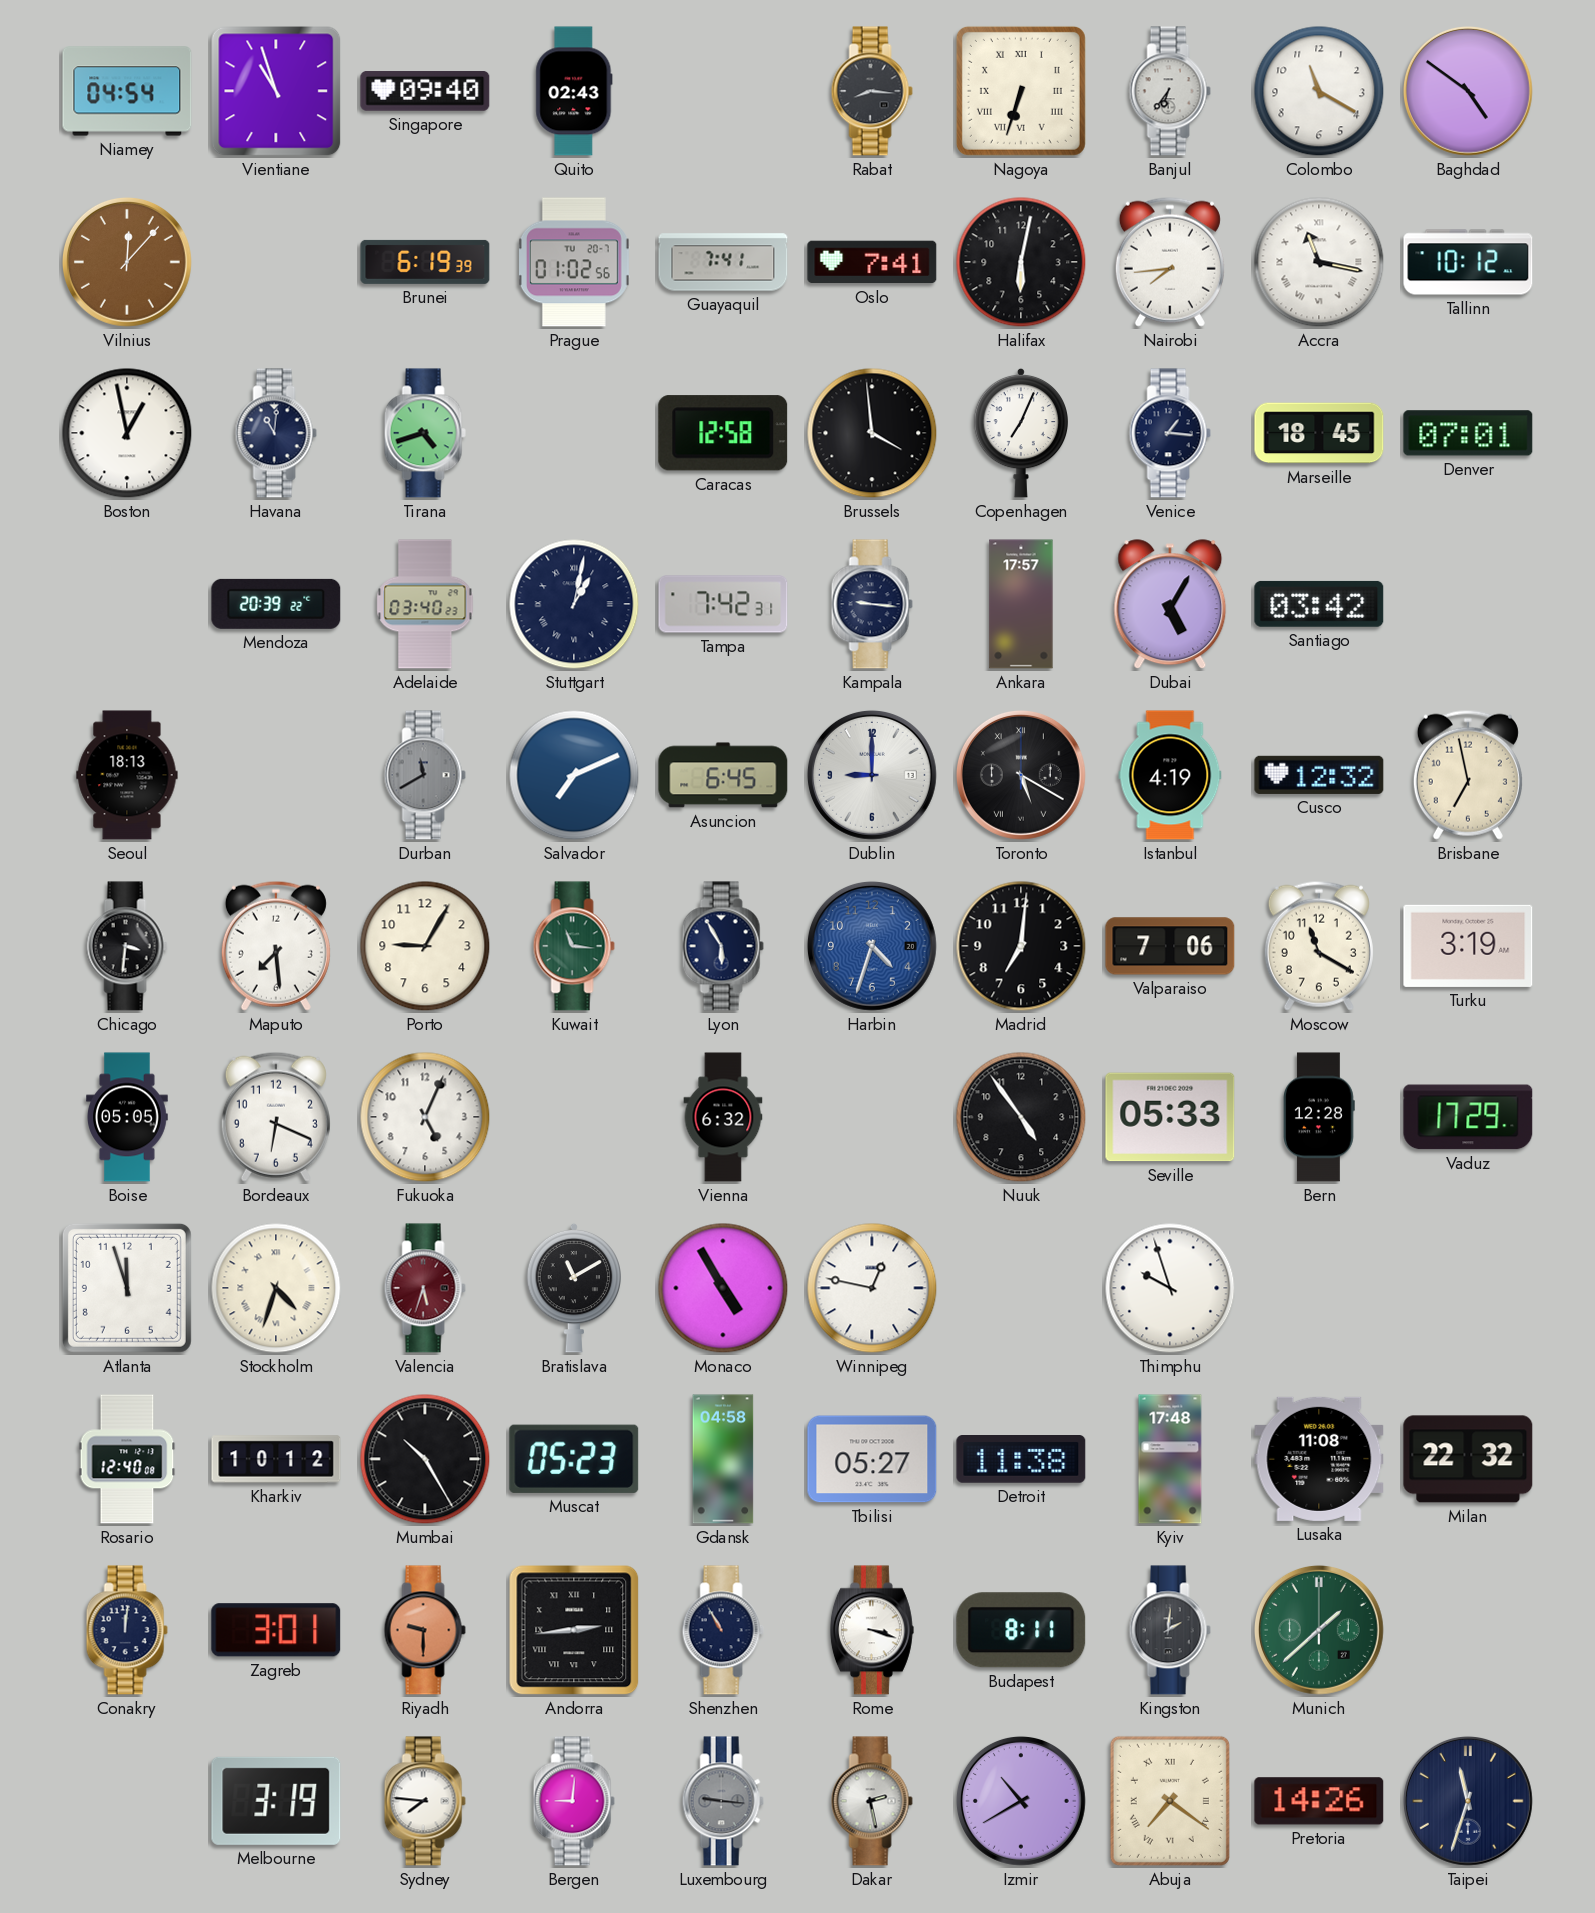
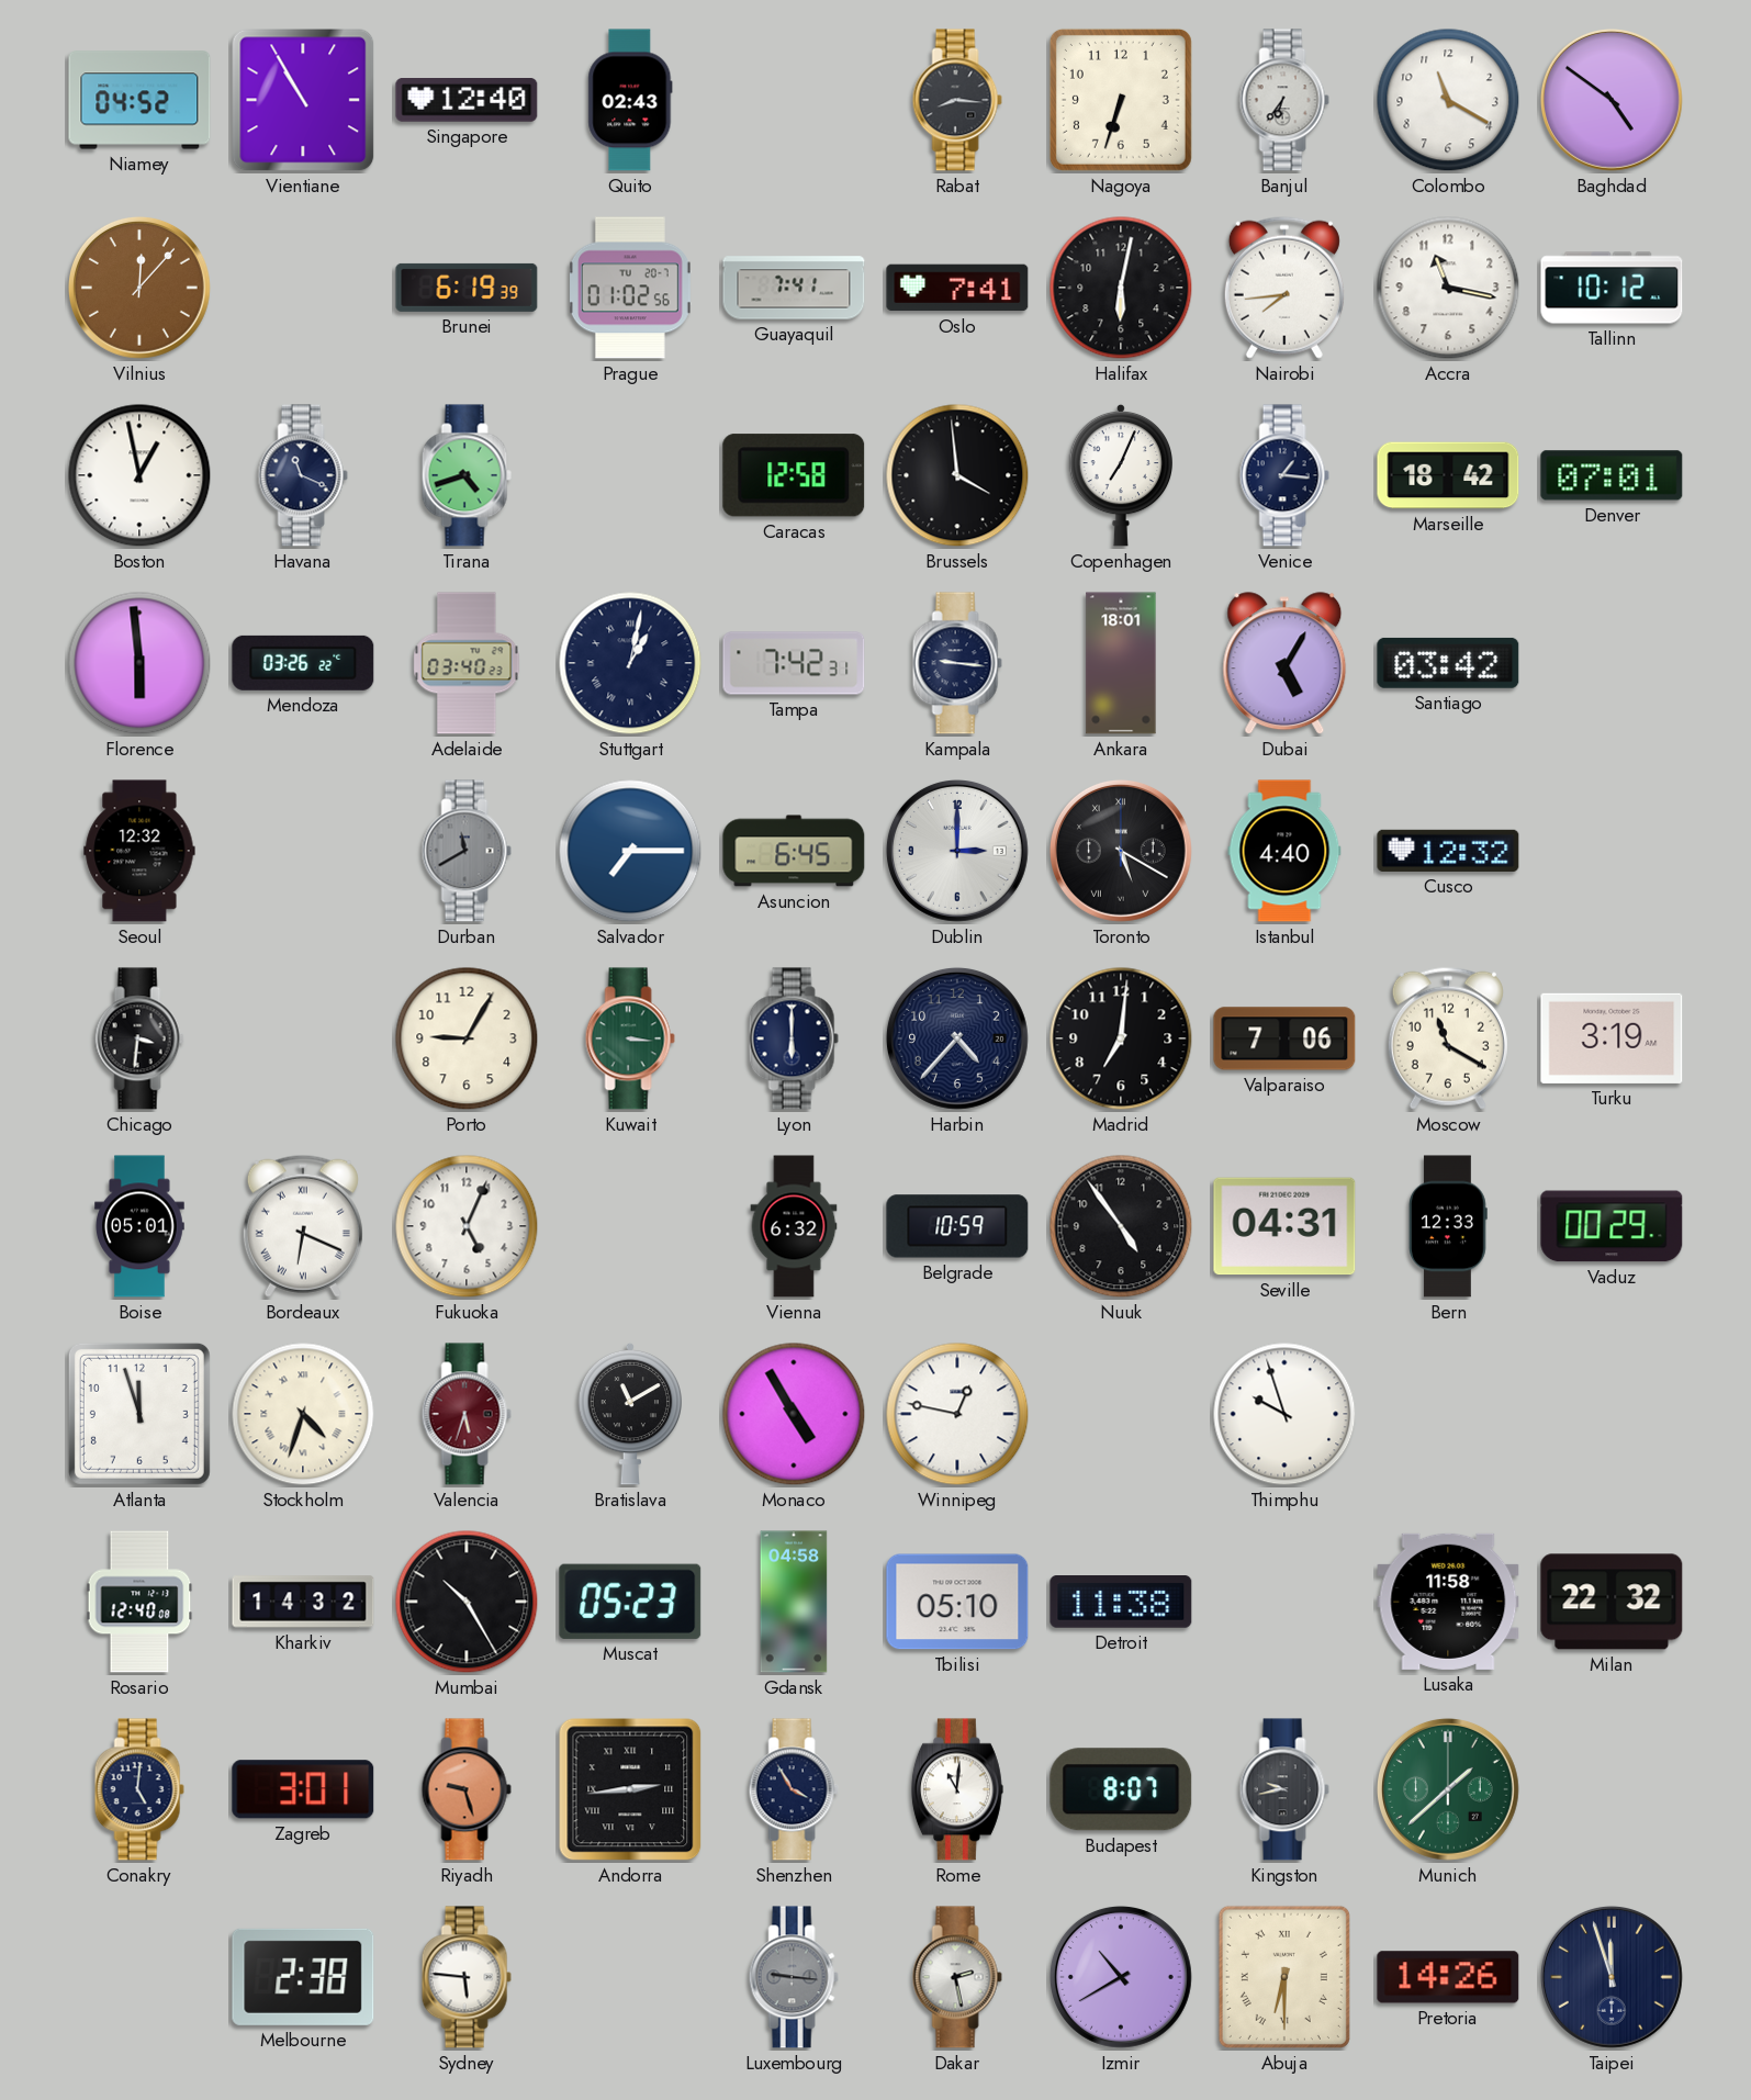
Niamey: 04:54 -> 04:52 (139, 100)
Vientiane: 10:57 -> 10:55 (303, 100)
Singapore: 09:40 -> 12:40 (467, 101)
Nagoya numerals: Roman -> Arabic (1121, 100)
Accra numerals: Roman -> Arabic (1448, 288)
Havana: 11:01 -> 11:19 (303, 475)
Marseille: 18:45 -> 18:42 (1448, 475)
Florence: none -> 5:59 (139, 663)
Mendoza: 20:39 -> 03:26 (303, 663)
Ankara: 17:57 -> 18:01 (1121, 663)
Seoul: 18:13 -> 12:32 (139, 851)
Salvador: 7:11 -> 7:15 (630, 851)
Dublin: 9:00 -> 3:00 (957, 851)
Istanbul: 4:19 -> 4:40 (1284, 851)
Brisbane: 6:58 -> none (1468, 775)
Maputo: 7:29 -> none (276, 946)
Kuwait: 11:16 -> 3:16 (630, 1038)
Lyon: 5:55 -> 6:00 (794, 1038)
Harbin: 4:33 -> 4:37 (957, 1038)
Harbin dial: blue -> navy (957, 1038)
Boise: 05:05 -> 05:01 (139, 1226)
Bordeaux numerals: Arabic -> Roman (303, 1226)
Belgrade: none -> 10:59 (957, 1226)
Seville: 05:33 -> 04:31 (1284, 1226)
Bern: 12:28 -> 12:33 (1448, 1226)
Vaduz: 17:29 -> 00:29 (1612, 1226)
Kharkiv: 10:12 -> 14:32 (303, 1602)
Tbilisi: 05:27 -> 05:10 (957, 1602)
Kyiv: 17:48 -> none (1170, 1459)
Lusaka: 11:08 -> 11:58 (1448, 1602)
Conakry: 12:01 -> 5:01 (139, 1789)
Riyadh: 9:30 -> 9:27 (467, 1789)
Shenzhen: 10:55 -> 3:55 (794, 1789)
Rome: 3:18 -> 11:01 (957, 1789)
Budapest: 8:11 -> 8:07 (1121, 1789)
Kingston: 2:01 -> 9:43 (1284, 1789)
Melbourne: 3:19 -> 2:38 (303, 1977)
Sydney: 7:46 -> 5:46 (467, 1977)
Bergen: 9:01 -> none (574, 1801)
Abuja: 7:21 -> 6:30 (1284, 1977)
Taipei: 11:33 -> 11:57 (1612, 1977)
